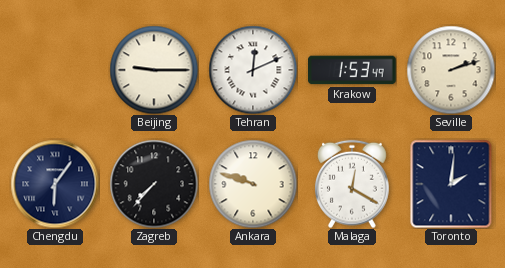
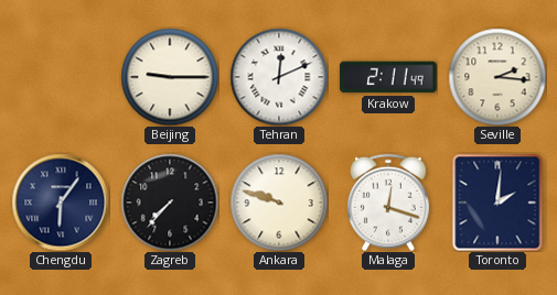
Krakow: 1:53 -> 2:11 (388, 77)
Seville: 2:12 -> 2:16 (497, 77)
Malaga: 12:20 -> 12:18 (388, 203)
